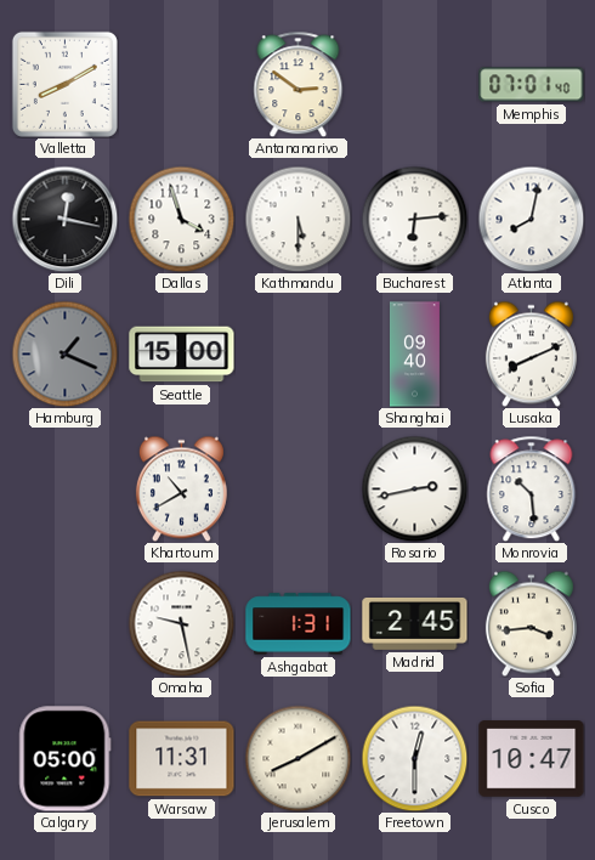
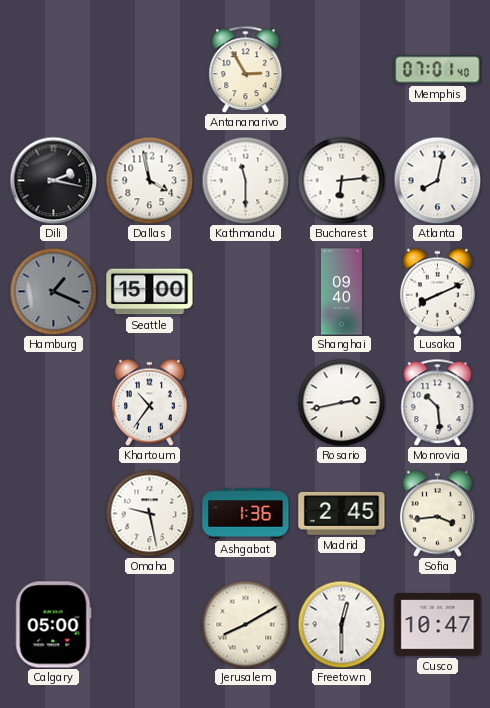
Valletta: 8:10 -> none (64, 84)
Antananarivo: 2:51 -> 2:55 (246, 69)
Dili: 12:17 -> 2:17 (53, 180)
Dallas: 3:57 -> 3:58 (149, 180)
Kathmandu: 5:30 -> 11:30 (245, 180)
Khartoum: 10:40 -> 10:36 (149, 402)
Ashgabat: 1:31 -> 1:36 (246, 514)
Warsaw: 11:31 -> none (182, 759)
